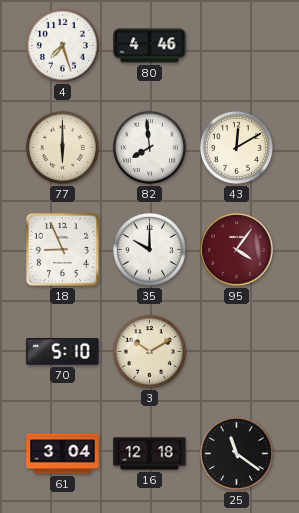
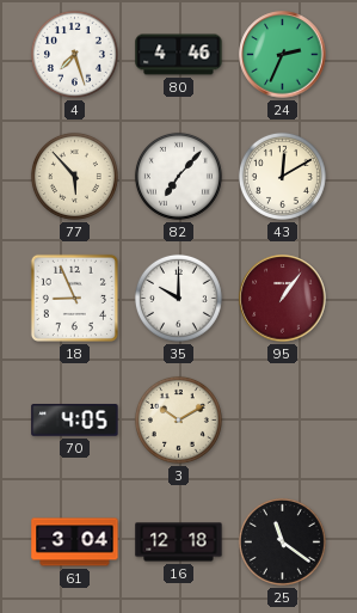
24: none -> 2:34 (283, 55)
77: 6:00 -> 5:53 (74, 176)
82: 7:59 -> 7:07 (178, 176)
95: 4:06 -> 1:06 (283, 299)
70: 5:10 -> 4:05 (75, 421)
